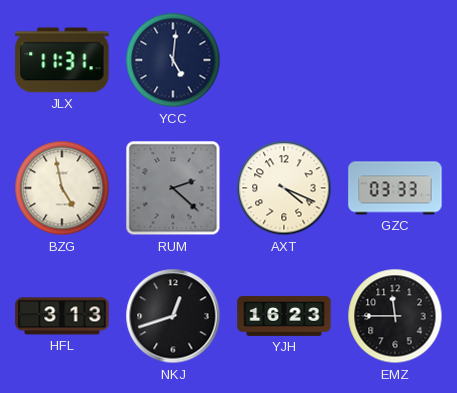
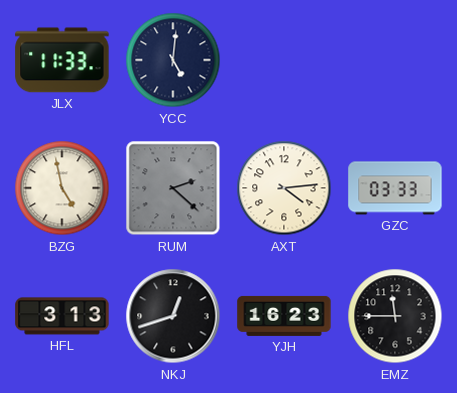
JLX: 11:31 -> 11:33 (62, 60)
AXT: 4:19 -> 4:14 (284, 188)
